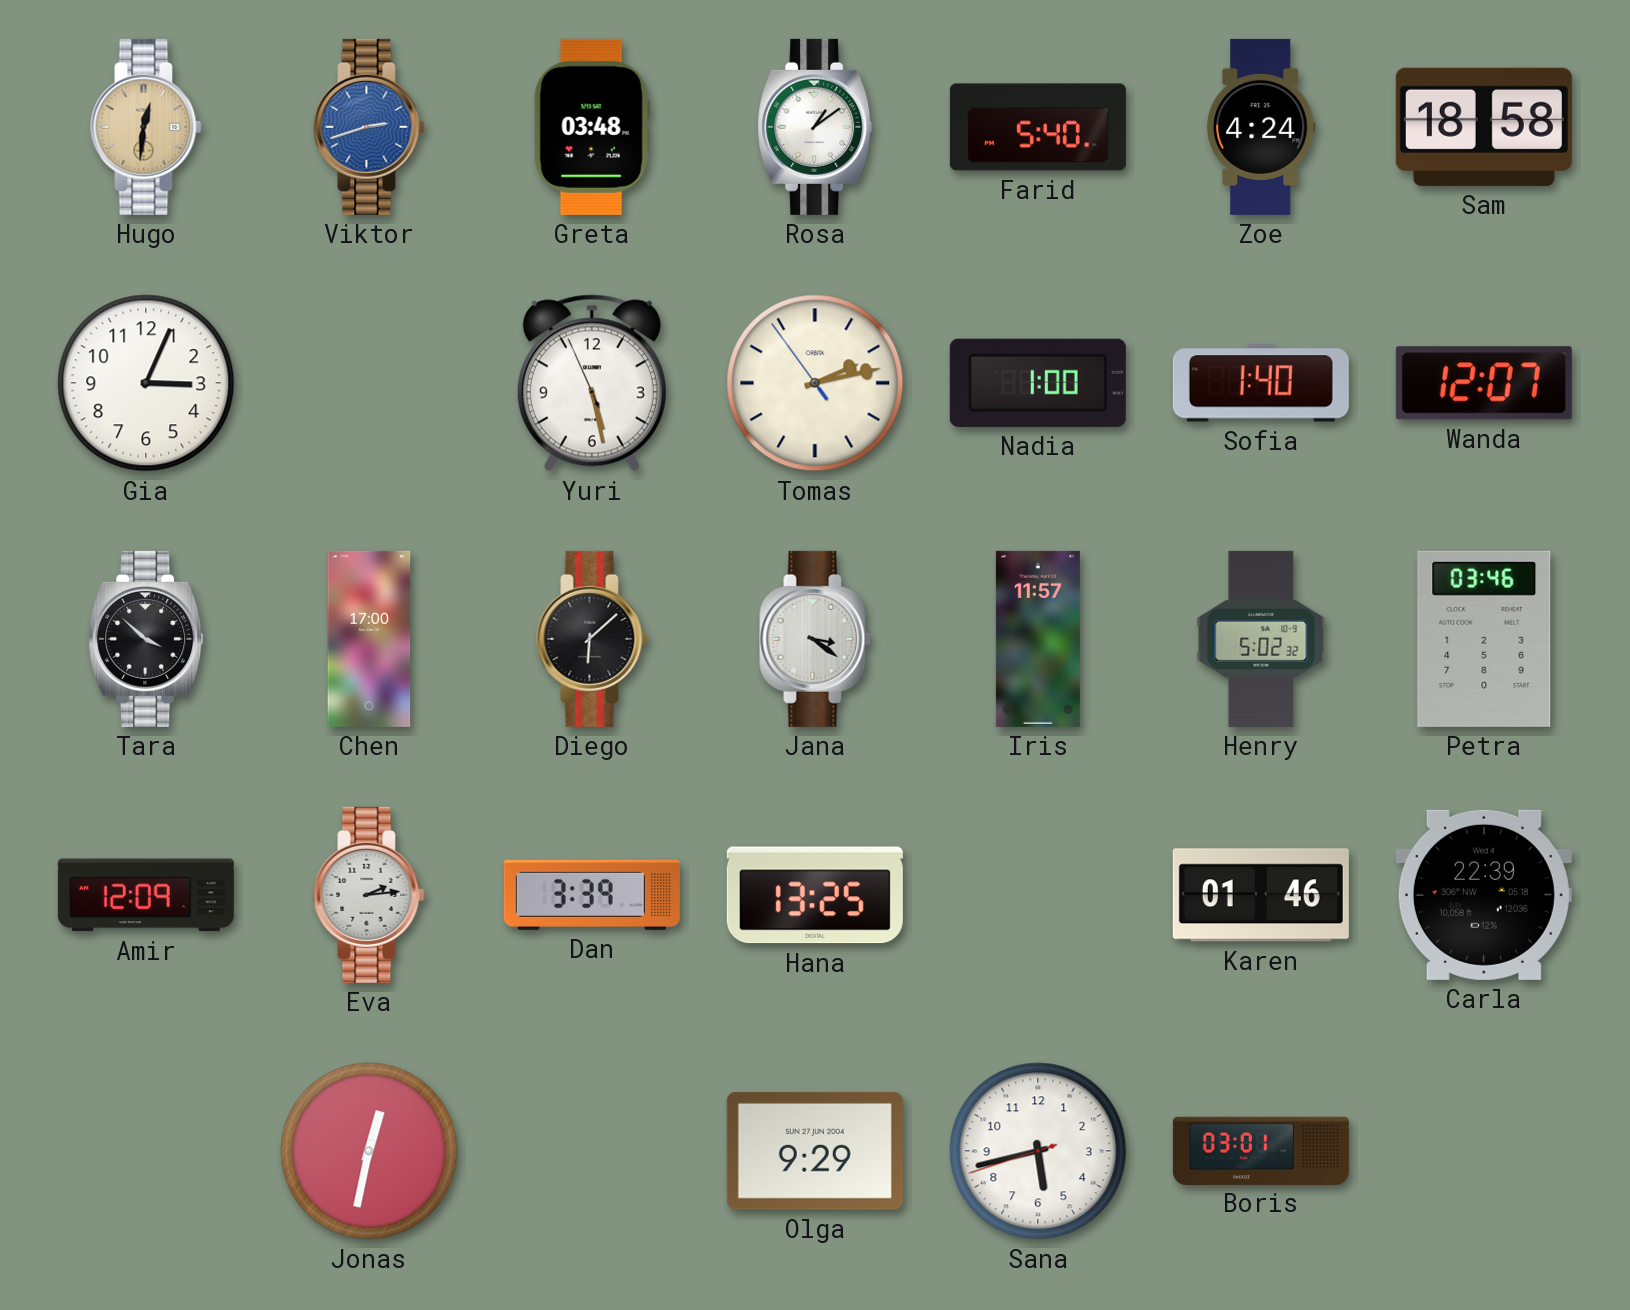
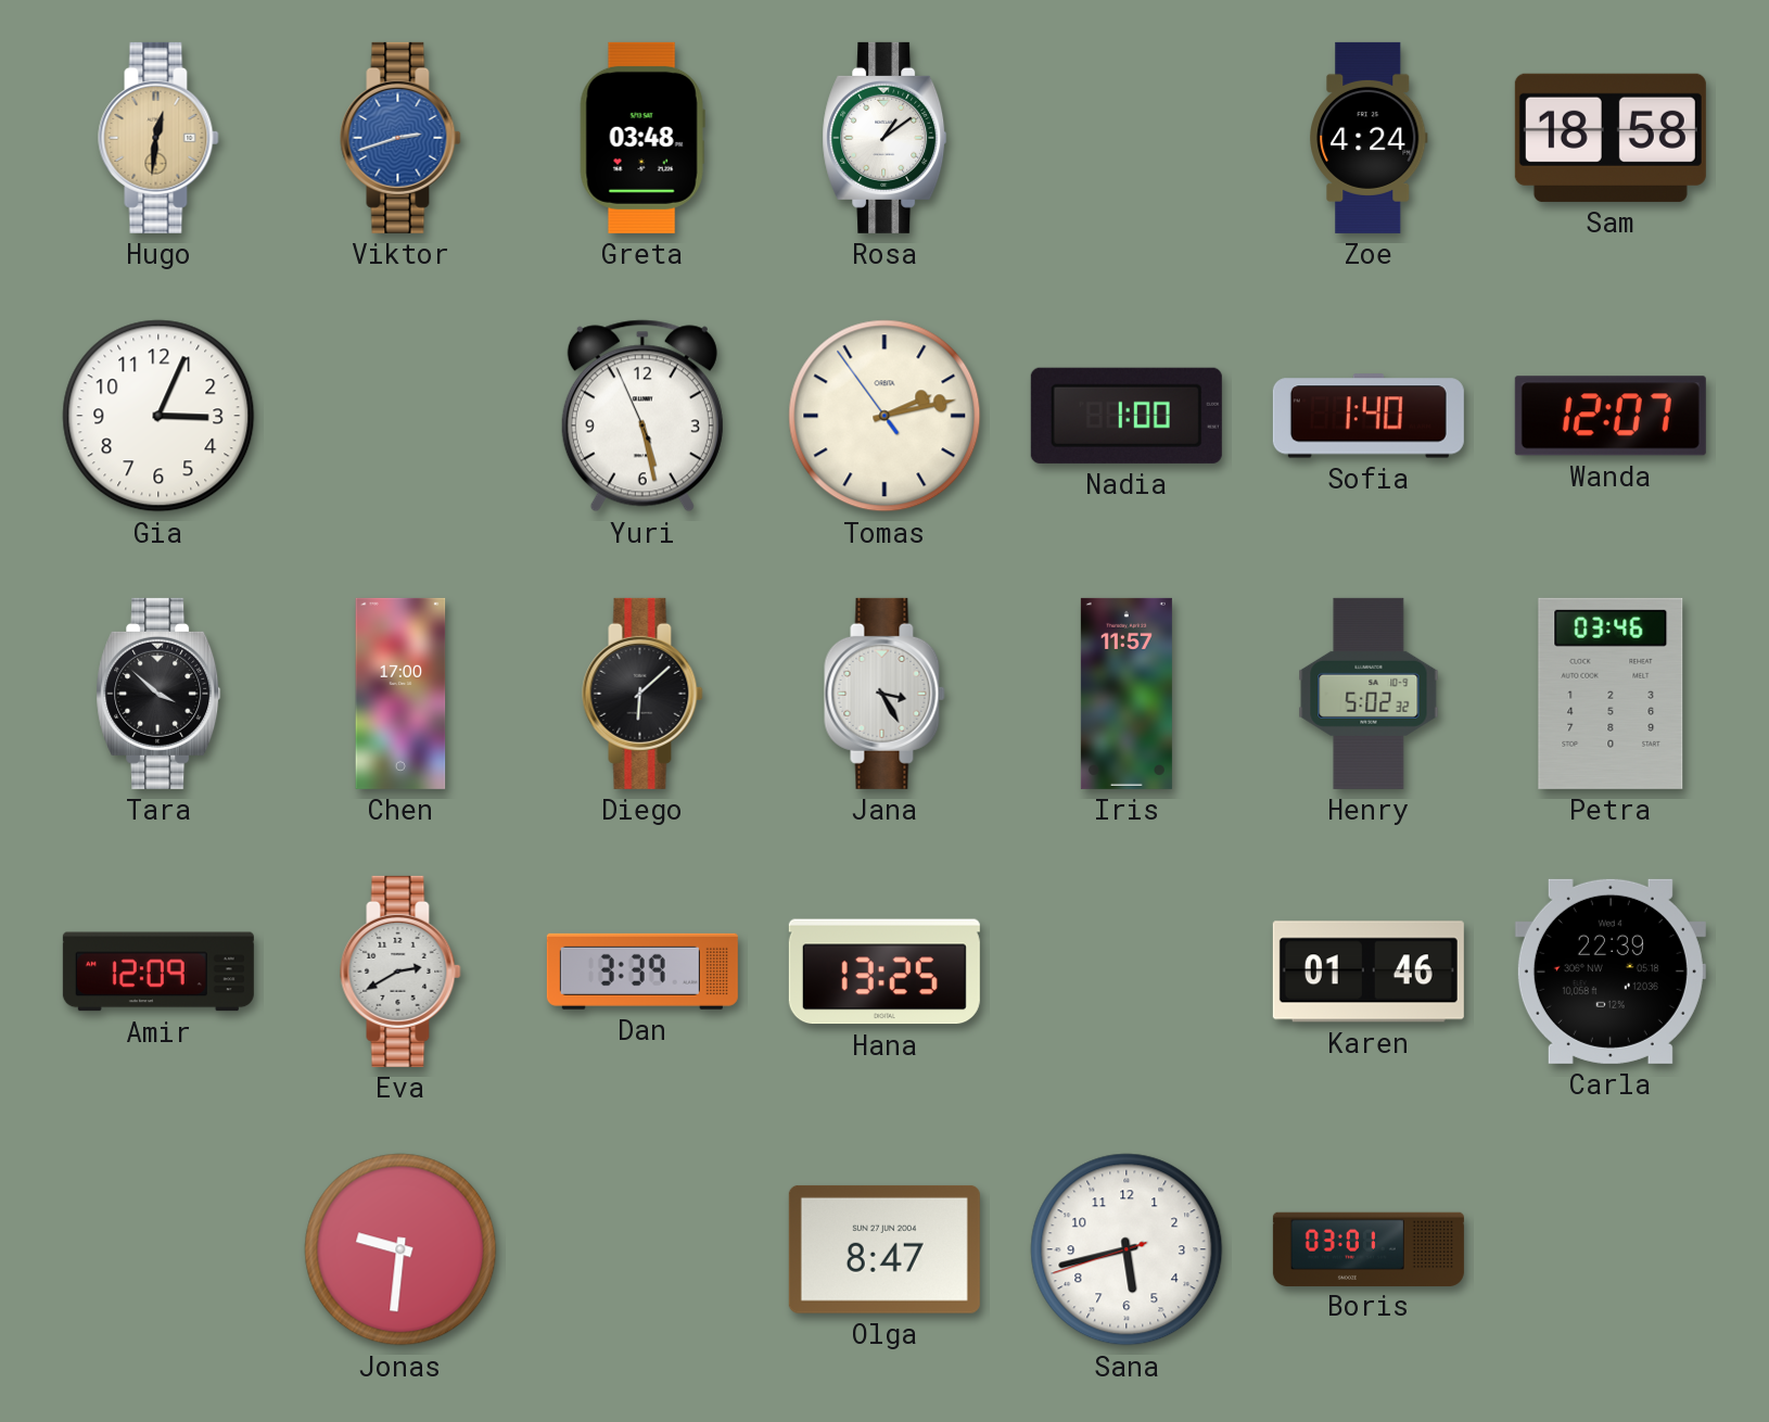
Farid: 5:40 -> none (1038, 127)
Jana: 3:21 -> 3:25 (884, 694)
Eva: 2:14 -> 2:40 (400, 972)
Jonas: 12:32 -> 9:31 (400, 1249)
Olga: 9:29 -> 8:47 (884, 1249)
